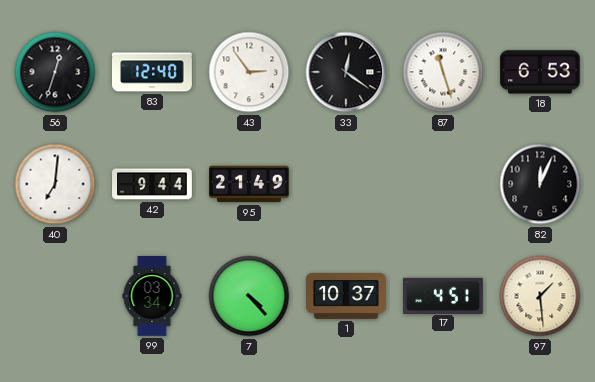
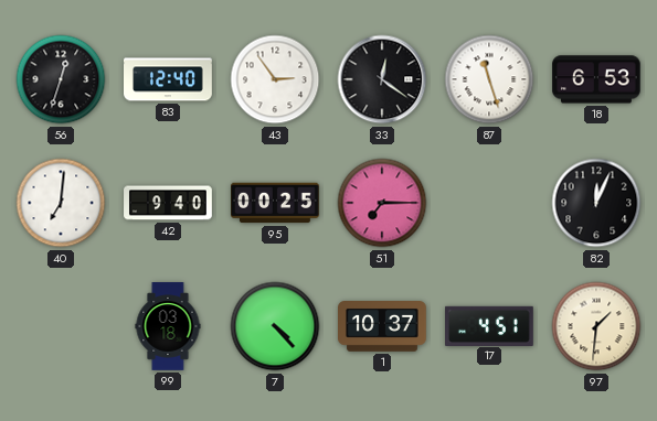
42: 9:44 -> 9:40 (168, 203)
95: 21:49 -> 00:25 (276, 203)
51: none -> 7:15 (382, 203)
99: 03:34 -> 03:18 (168, 326)
97: 1:29 -> 1:31 (596, 326)
